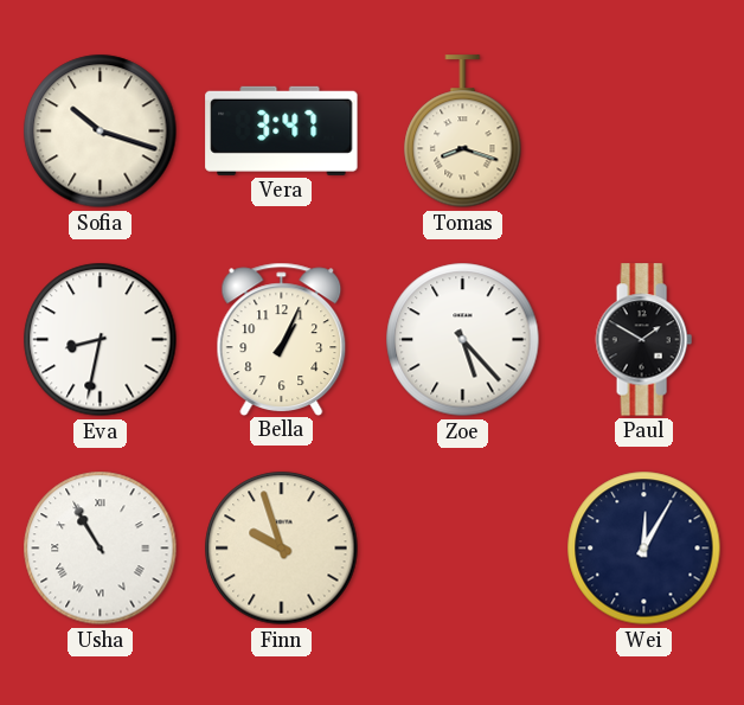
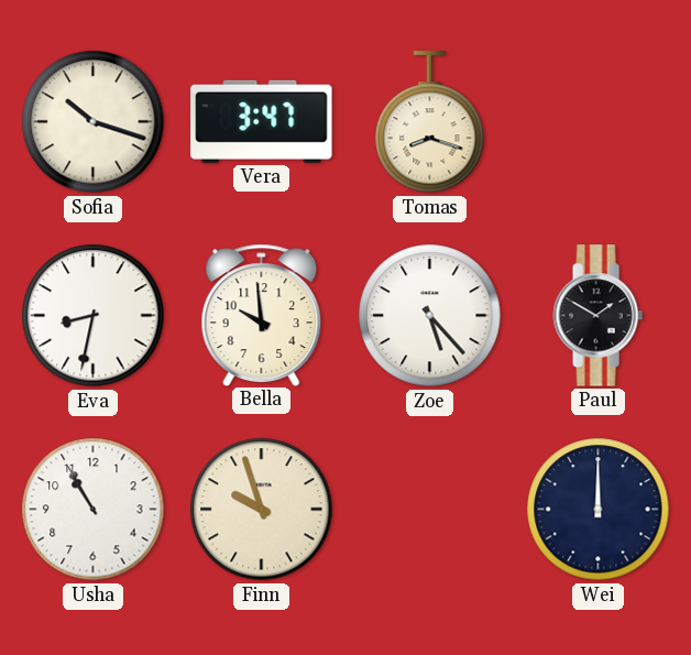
Bella: 1:04 -> 9:59 (262, 315)
Usha numerals: Roman -> Arabic (94, 510)
Wei: 12:05 -> 12:00 (599, 510)
